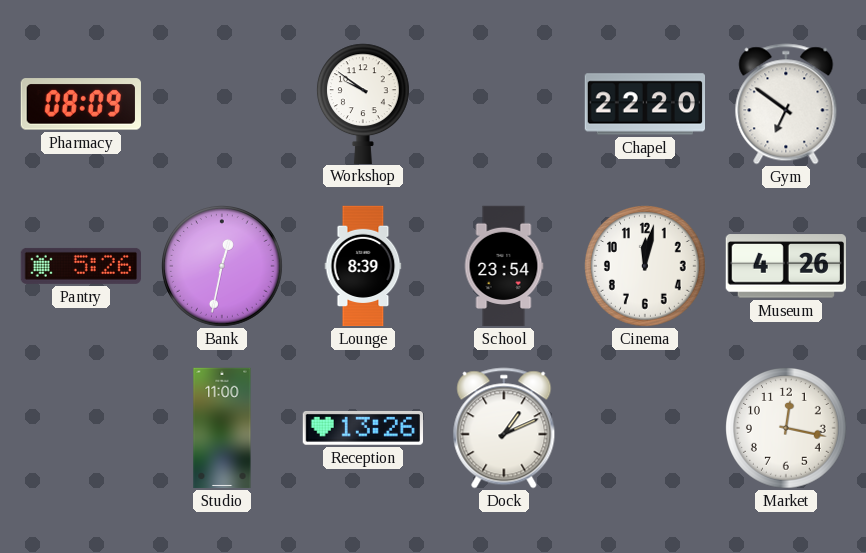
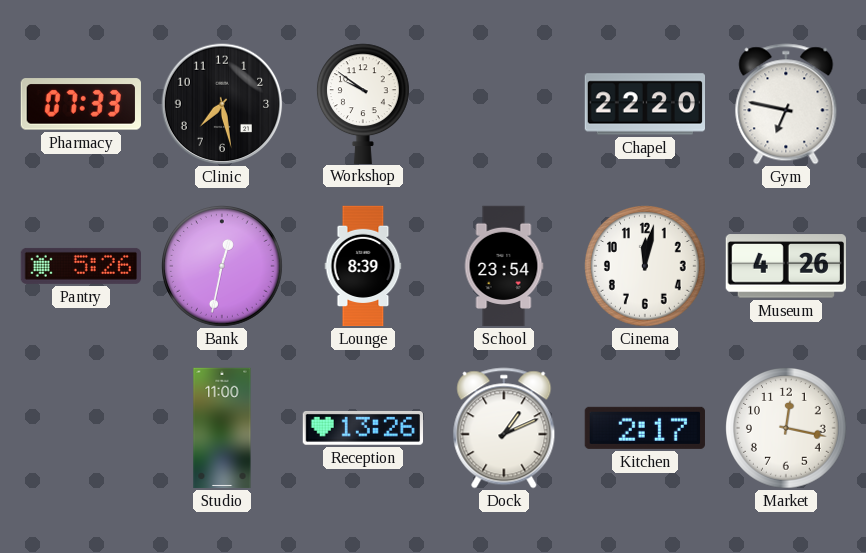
Pharmacy: 08:09 -> 07:33 (81, 104)
Clinic: none -> 7:28 (222, 104)
Gym: 6:51 -> 6:47 (786, 104)
Kitchen: none -> 2:17 (645, 428)
